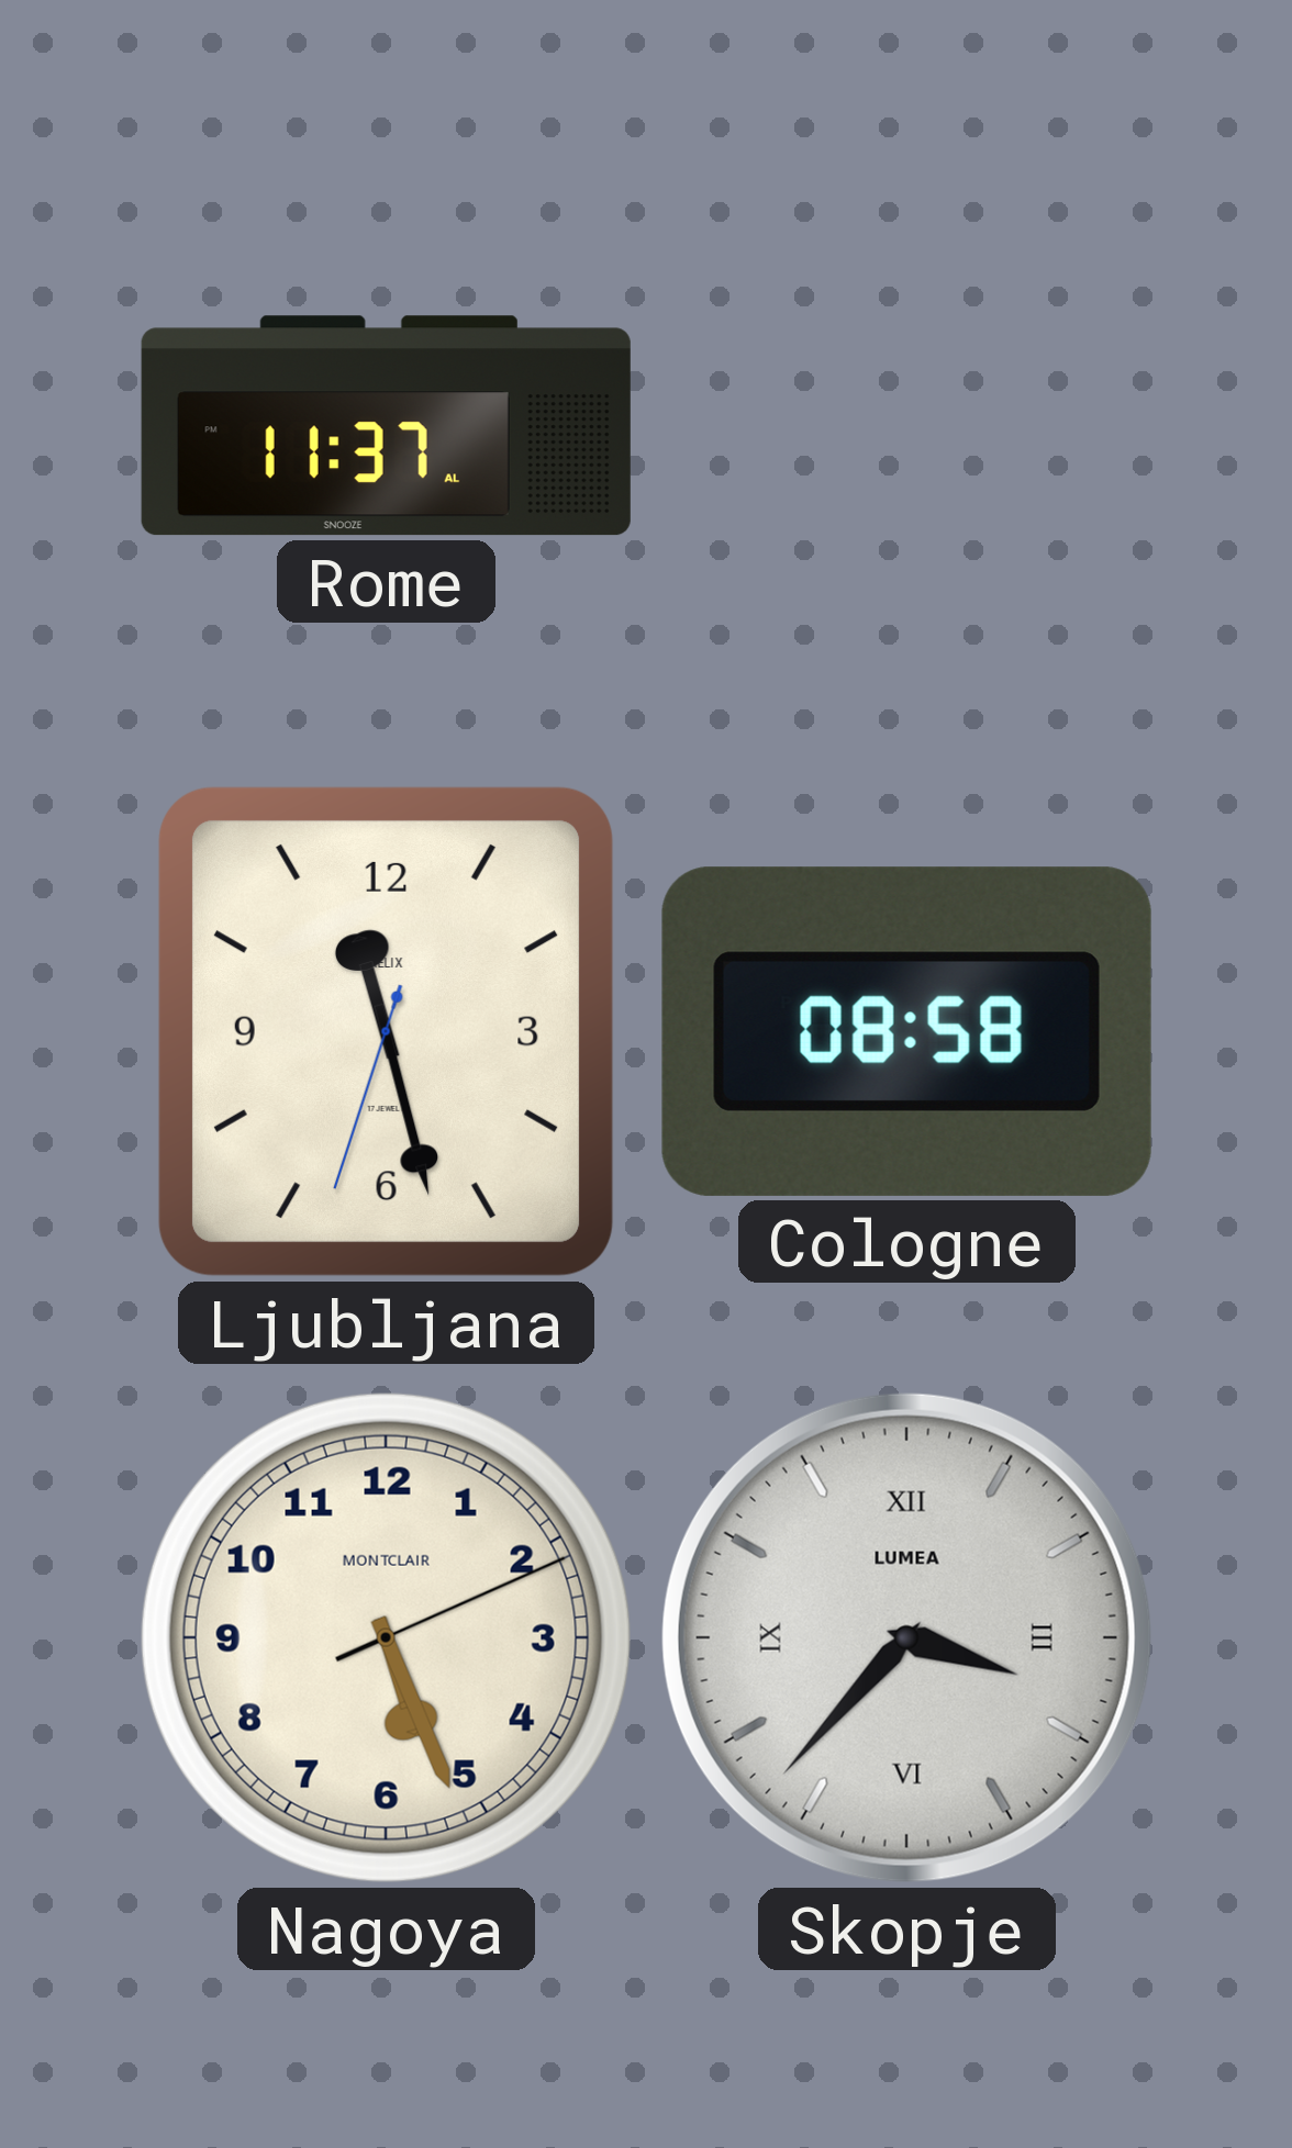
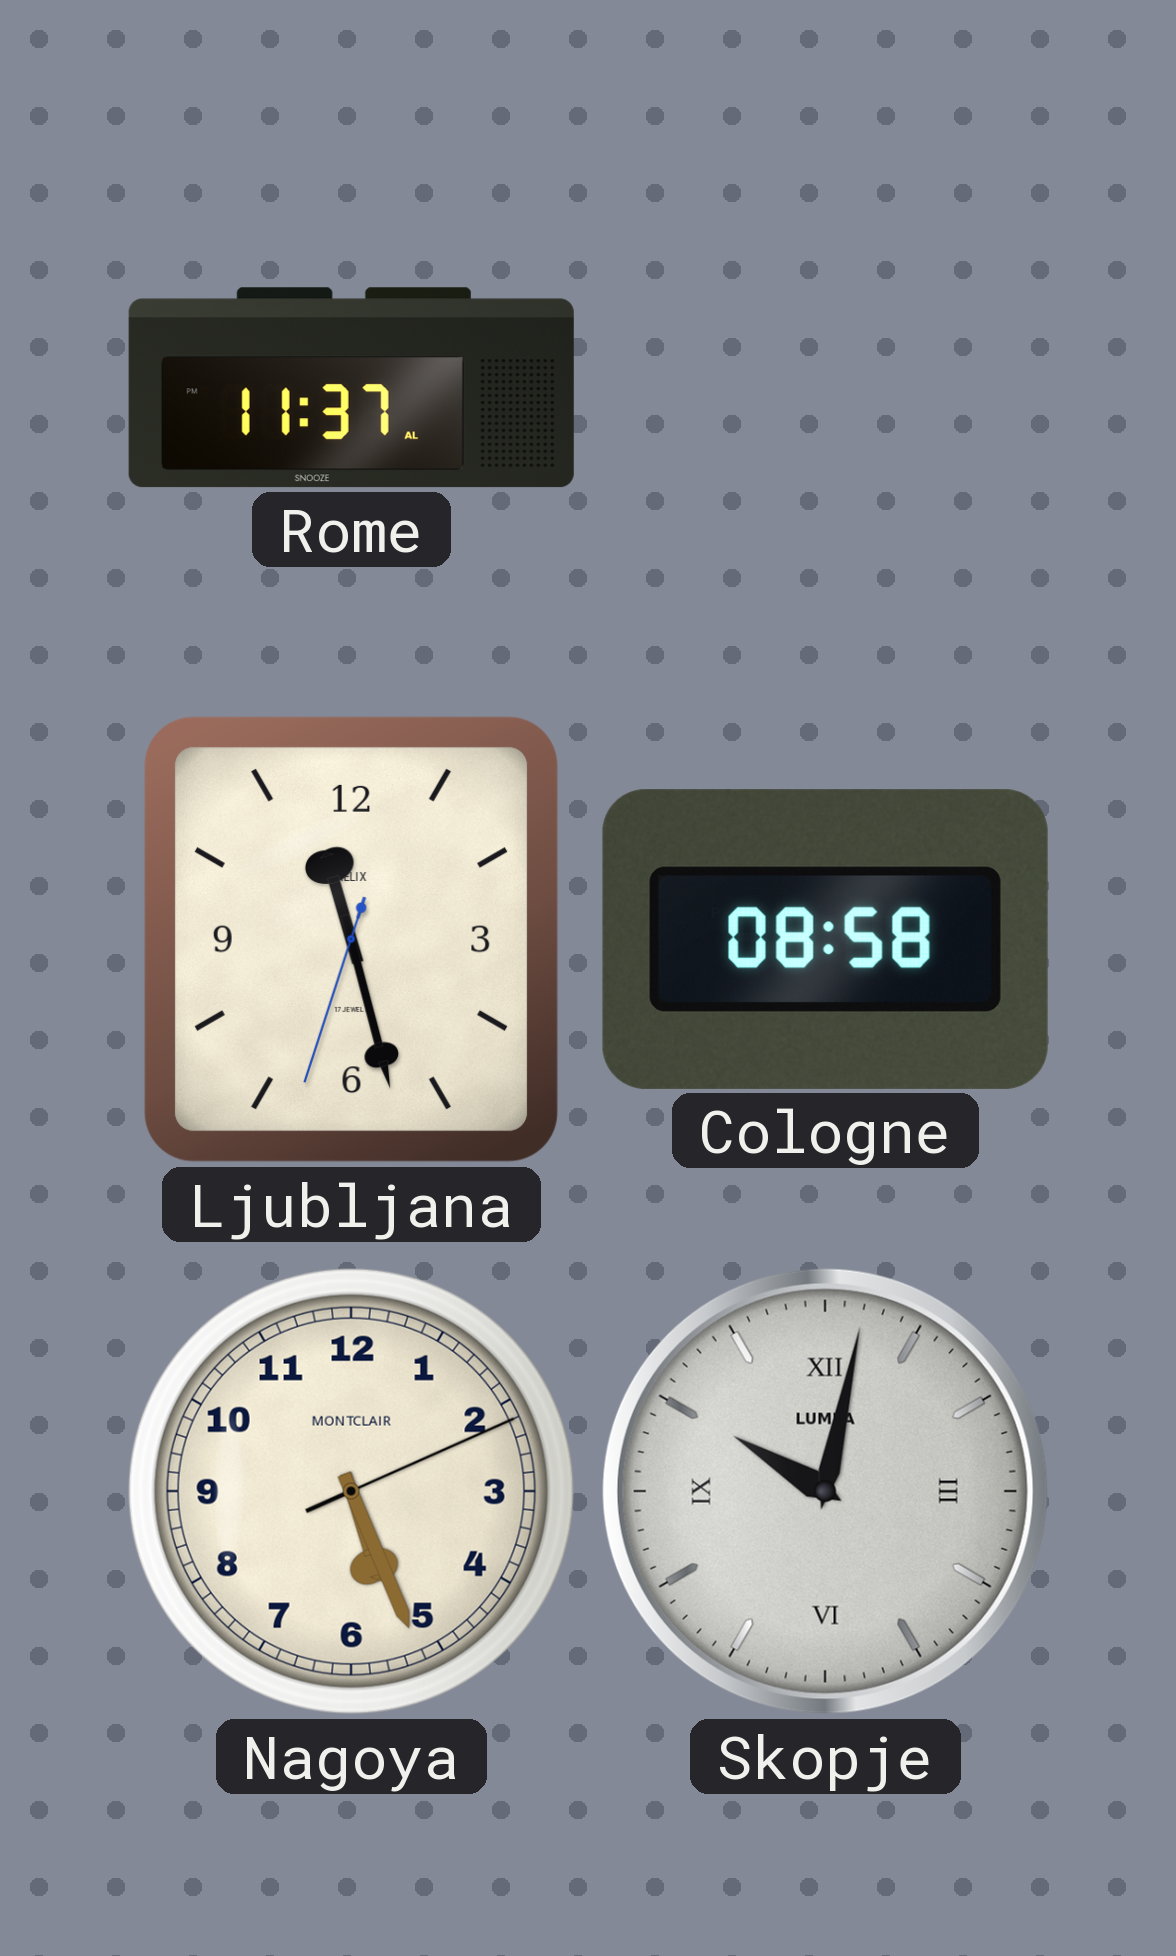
Skopje: 3:37 -> 10:02 (825, 1491)
